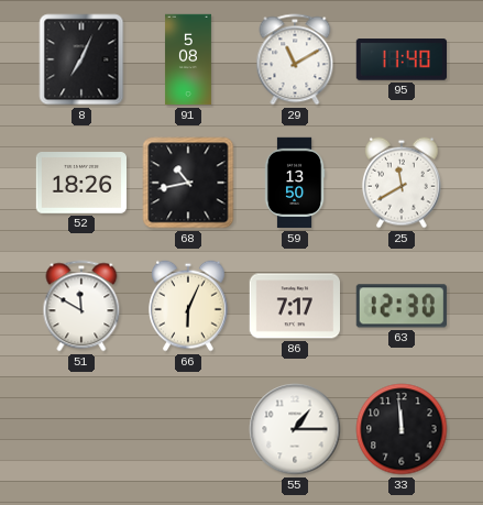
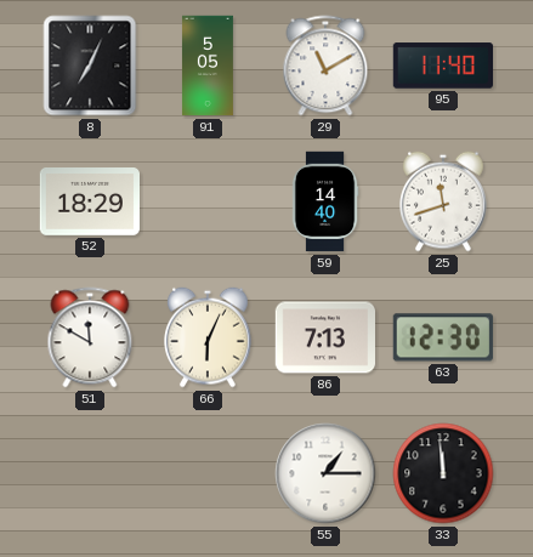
91: 5:08 -> 5:05 (208, 66)
52: 18:26 -> 18:29 (90, 203)
68: 10:43 -> none (188, 183)
59: 13:50 -> 14:40 (325, 201)
25: 11:40 -> 11:42 (444, 201)
86: 7:17 -> 7:13 (324, 337)
